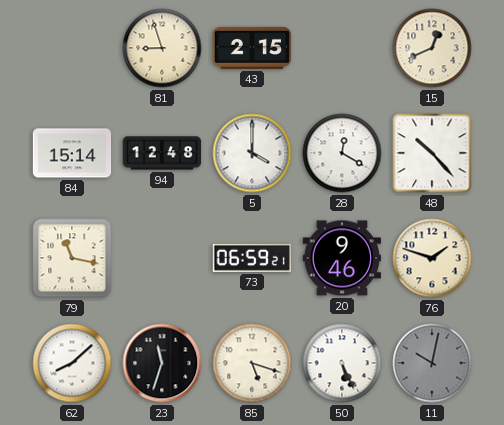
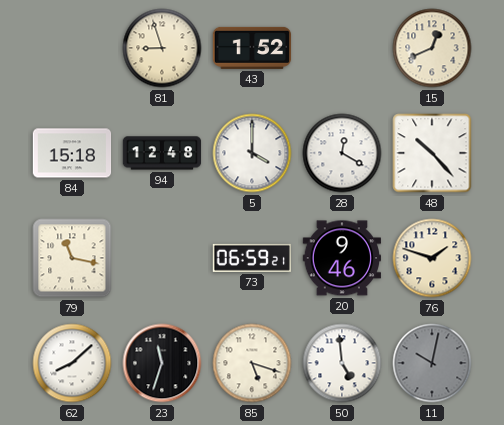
43: 2:15 -> 1:52 (252, 48)
84: 15:14 -> 15:18 (72, 153)
50: 5:26 -> 4:59 (342, 363)
